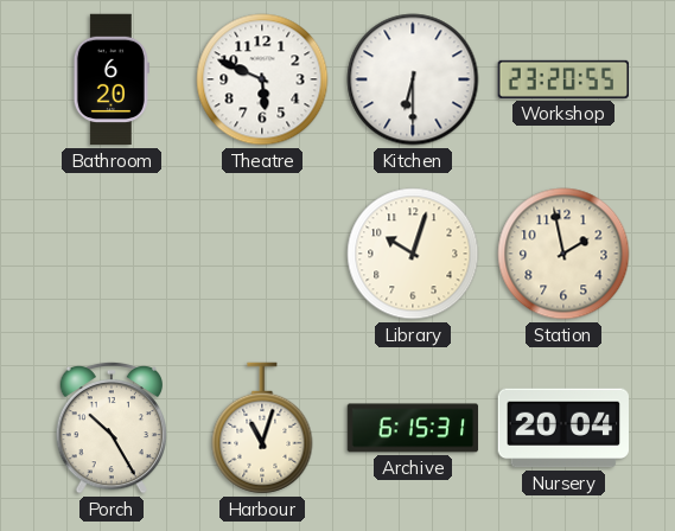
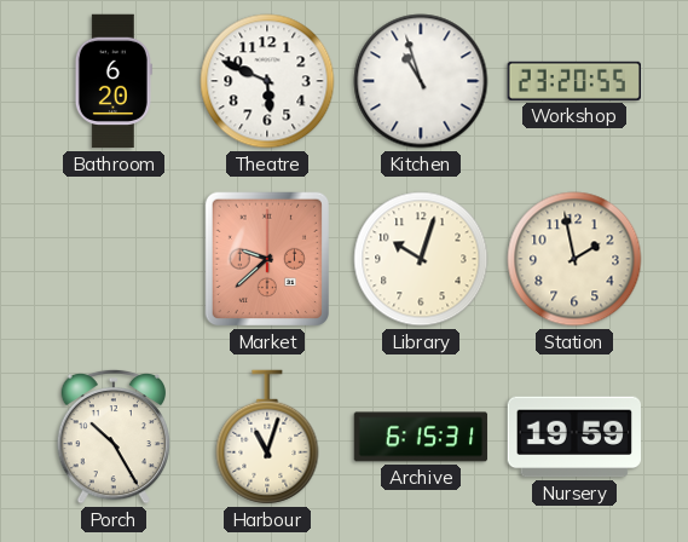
Kitchen: 6:30 -> 10:57 (421, 81)
Market: none -> 9:38 (266, 259)
Nursery: 20:04 -> 19:59 (573, 437)
